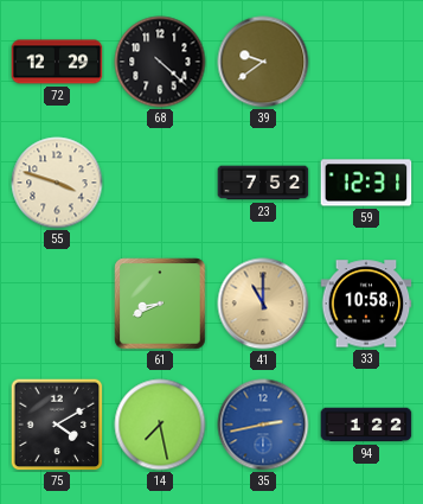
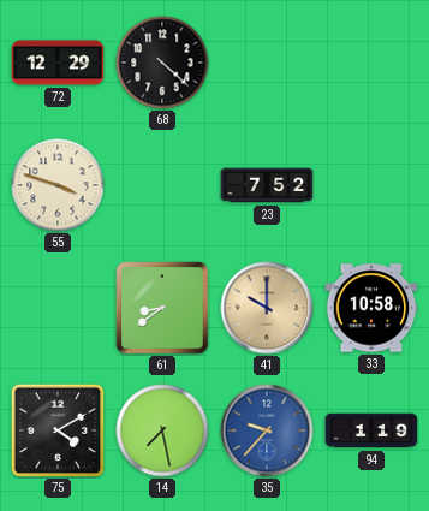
39: 9:39 -> none (263, 62)
59: 12:31 -> none (366, 183)
61: 8:41 -> 8:39 (162, 308)
41: 11:00 -> 10:00 (267, 308)
35: 2:43 -> 9:37 (267, 430)
94: 1:22 -> 1:19 (371, 430)
